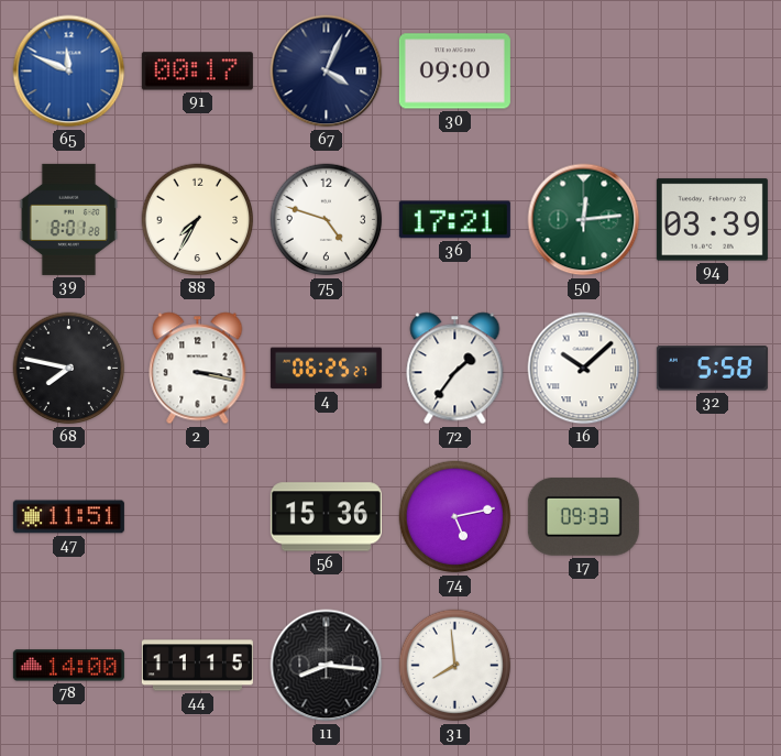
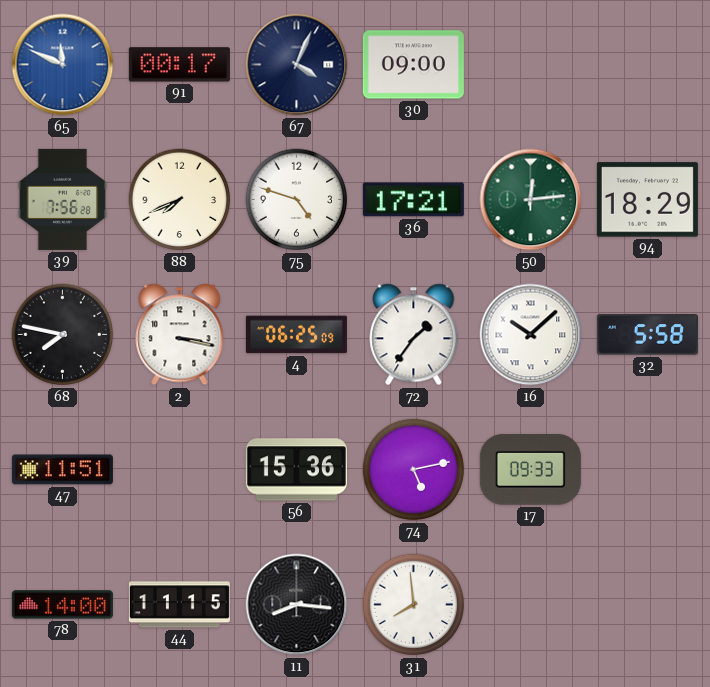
39: 8:01 -> 7:56 (62, 199)
88: 7:35 -> 7:41 (180, 200)
94: 03:39 -> 18:29 (647, 200)
4: 06:25:27 -> 06:25:09 (296, 335)
